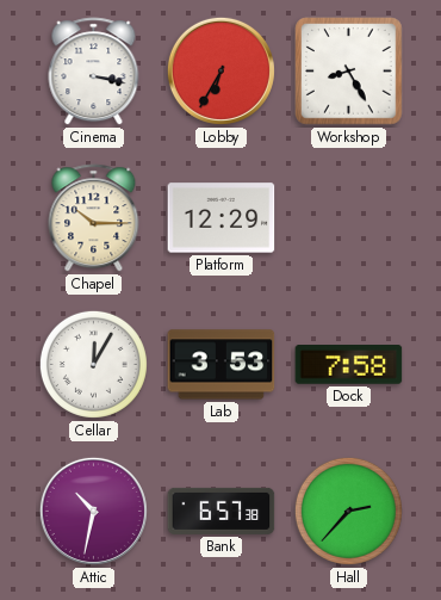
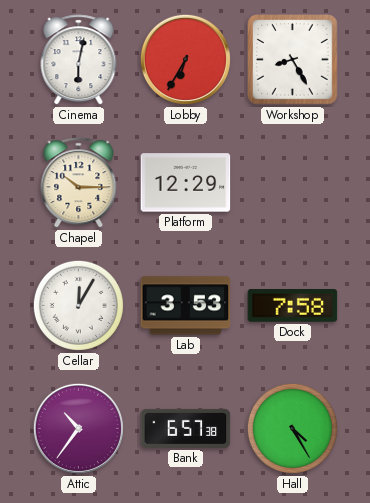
Cinema: 3:17 -> 6:02 (79, 60)
Attic: 10:32 -> 10:36 (78, 428)
Hall: 2:37 -> 4:25 (292, 428)
